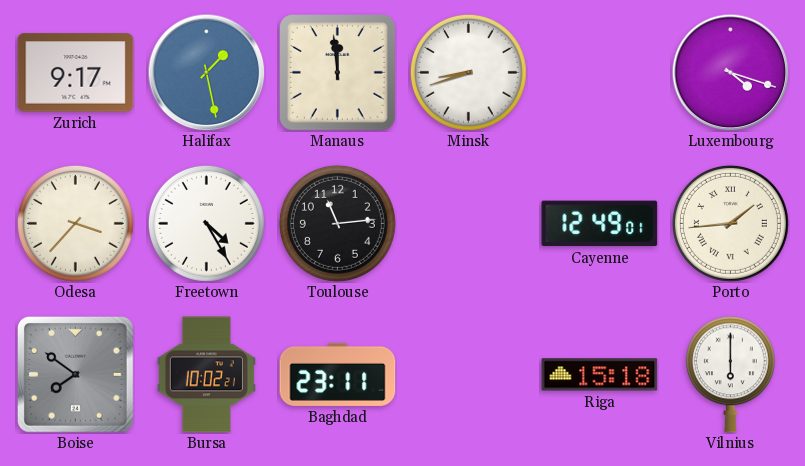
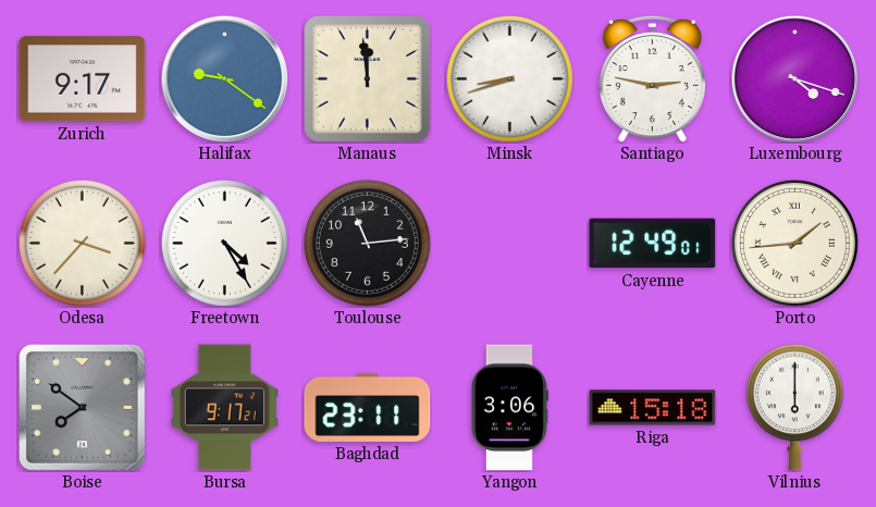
Halifax: 1:28 -> 9:21 (224, 78)
Santiago: none -> 2:47 (652, 78)
Bursa: 10:02 -> 9:17 (224, 408)
Yangon: none -> 3:06 (509, 408)
